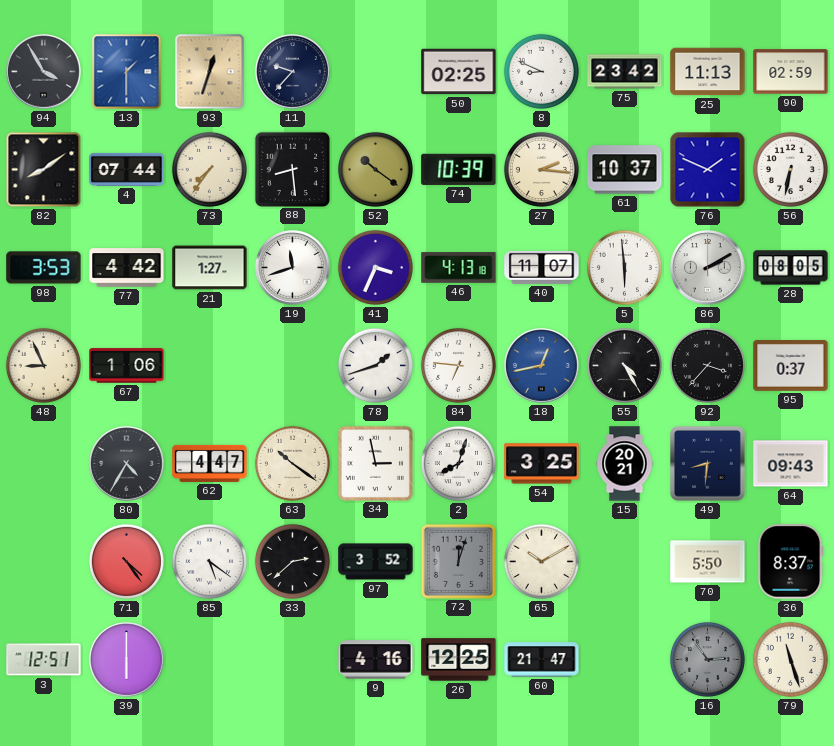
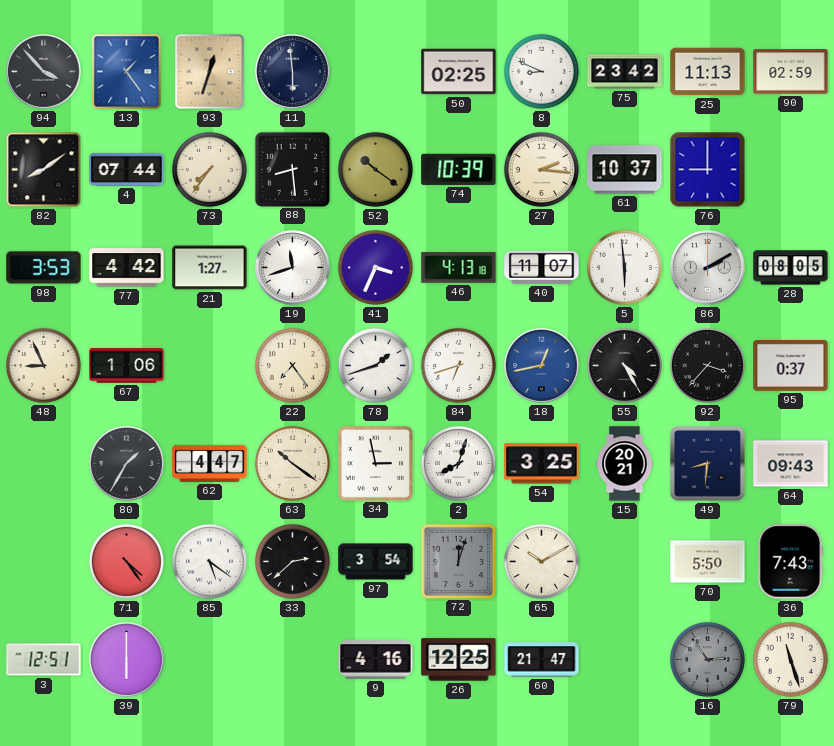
94: 3:55 -> 3:53 (44, 72)
13: 1:30 -> 1:24 (127, 72)
11: 9:37 -> 5:59 (293, 72)
76: 1:49 -> 9:00 (708, 170)
56: 6:32 -> none (790, 169)
22: none -> 7:24 (292, 365)
84: 6:46 -> 6:42 (458, 365)
80: 4:35 -> 1:35 (127, 464)
97: 3:52 -> 3:54 (376, 562)
36: 8:37 -> 7:43 (791, 562)
